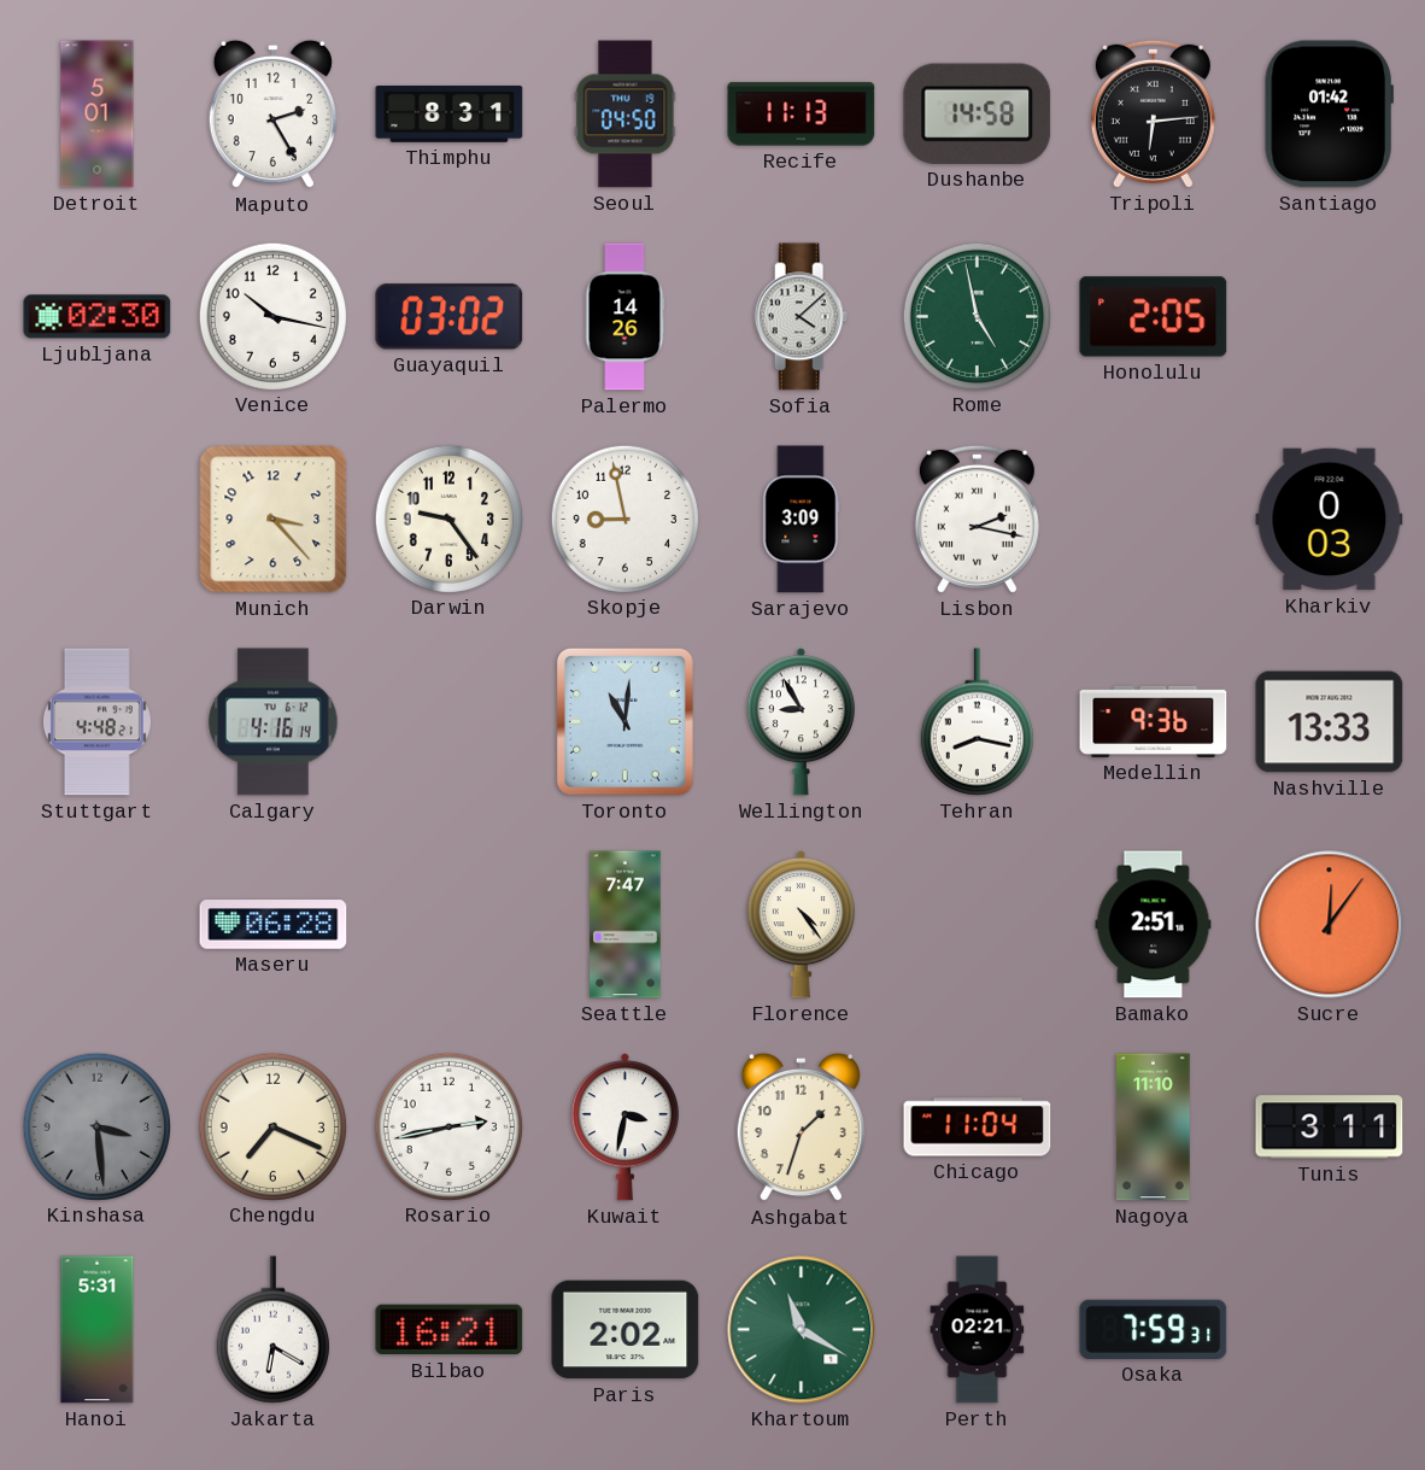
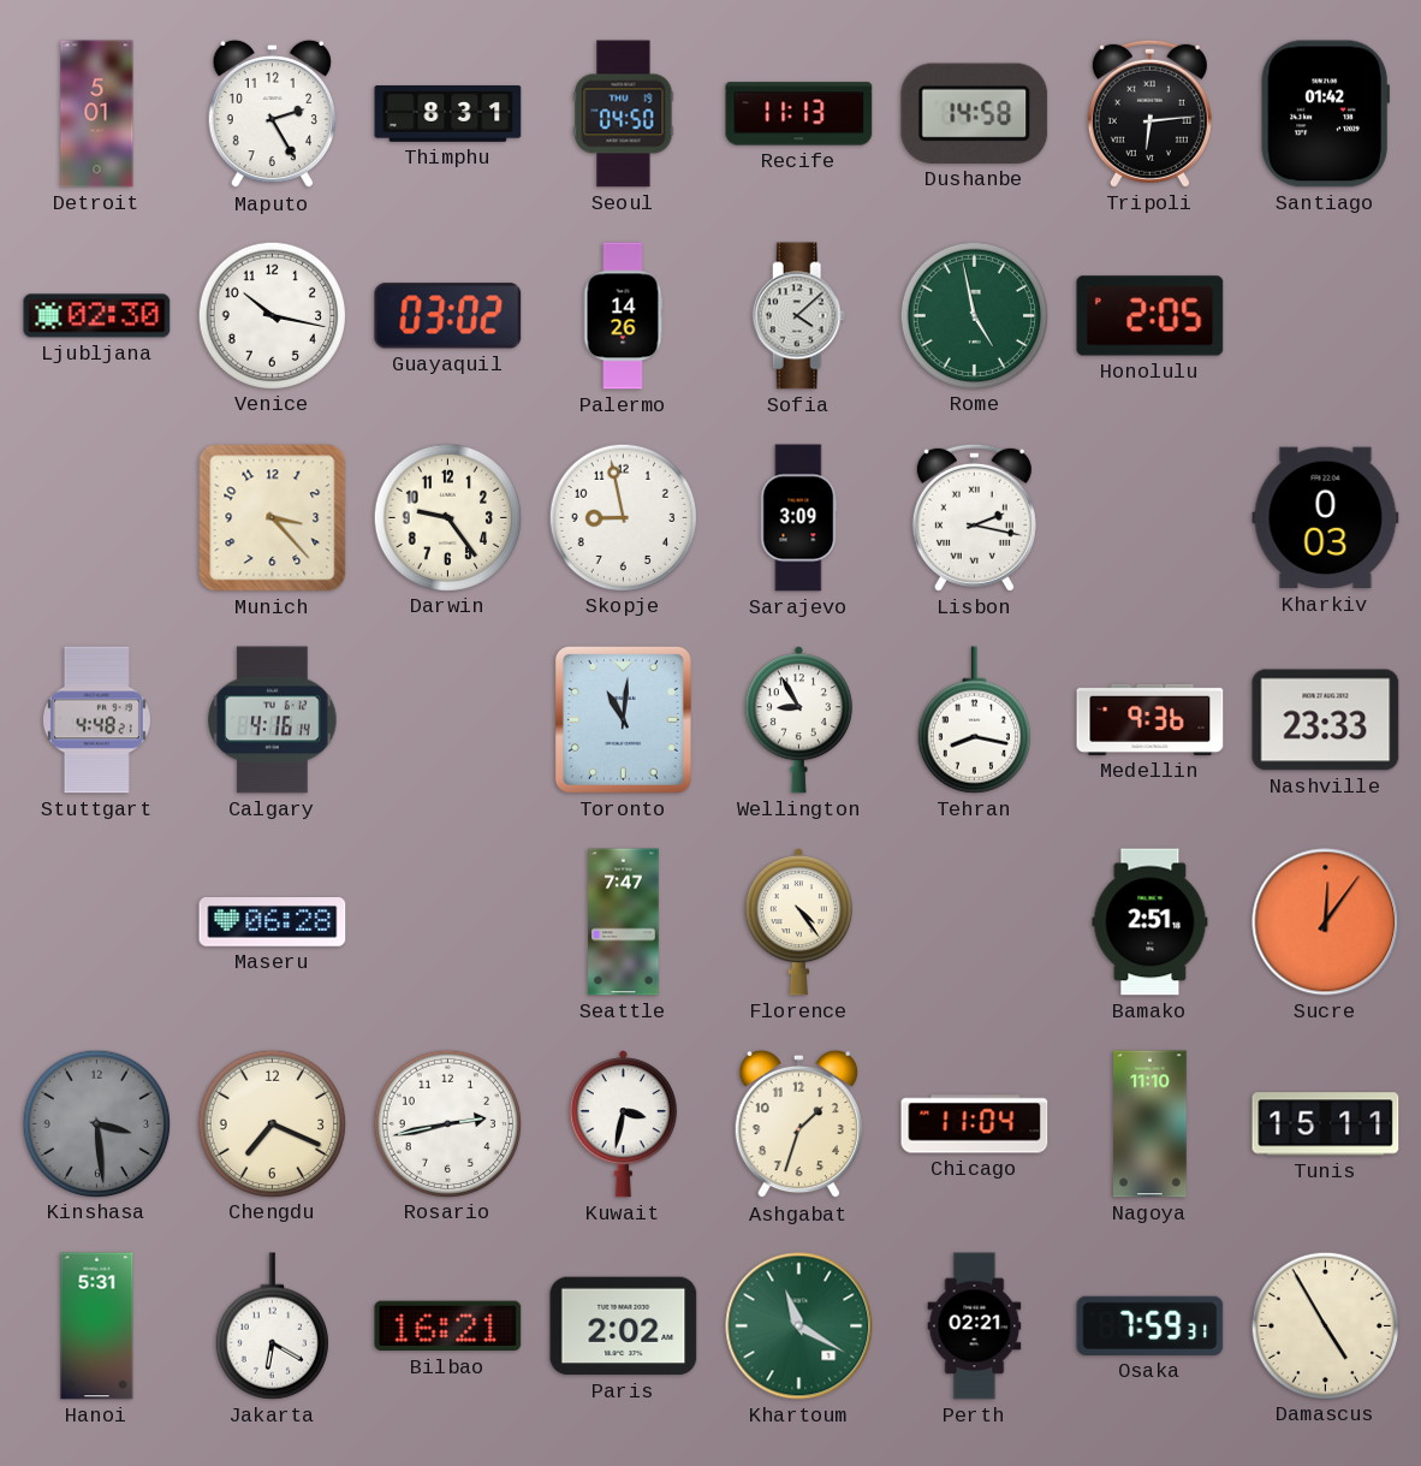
Nashville: 13:33 -> 23:33 (1326, 720)
Tunis: 3:11 -> 15:11 (1326, 1124)
Damascus: none -> 4:55 (1325, 1325)
